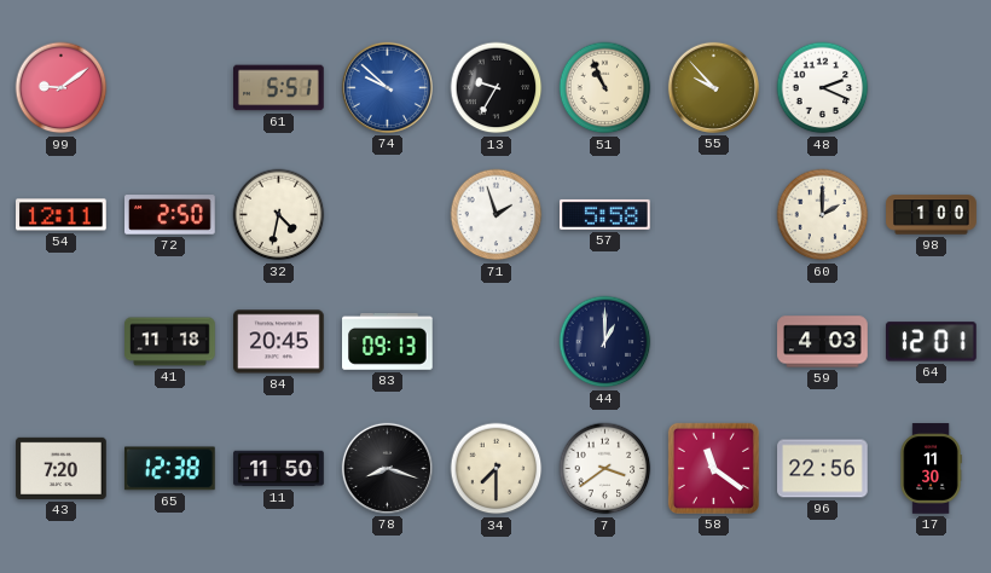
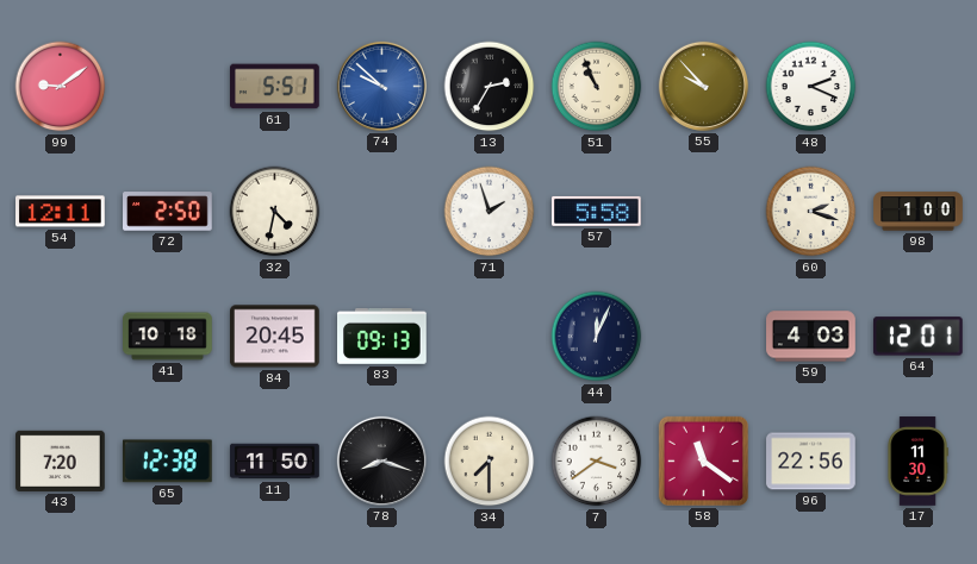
13: 9:35 -> 2:35 (490, 87)
60: 2:00 -> 2:18 (811, 212)
41: 11:18 -> 10:18 (168, 337)
44: 1:00 -> 12:04 (597, 337)
